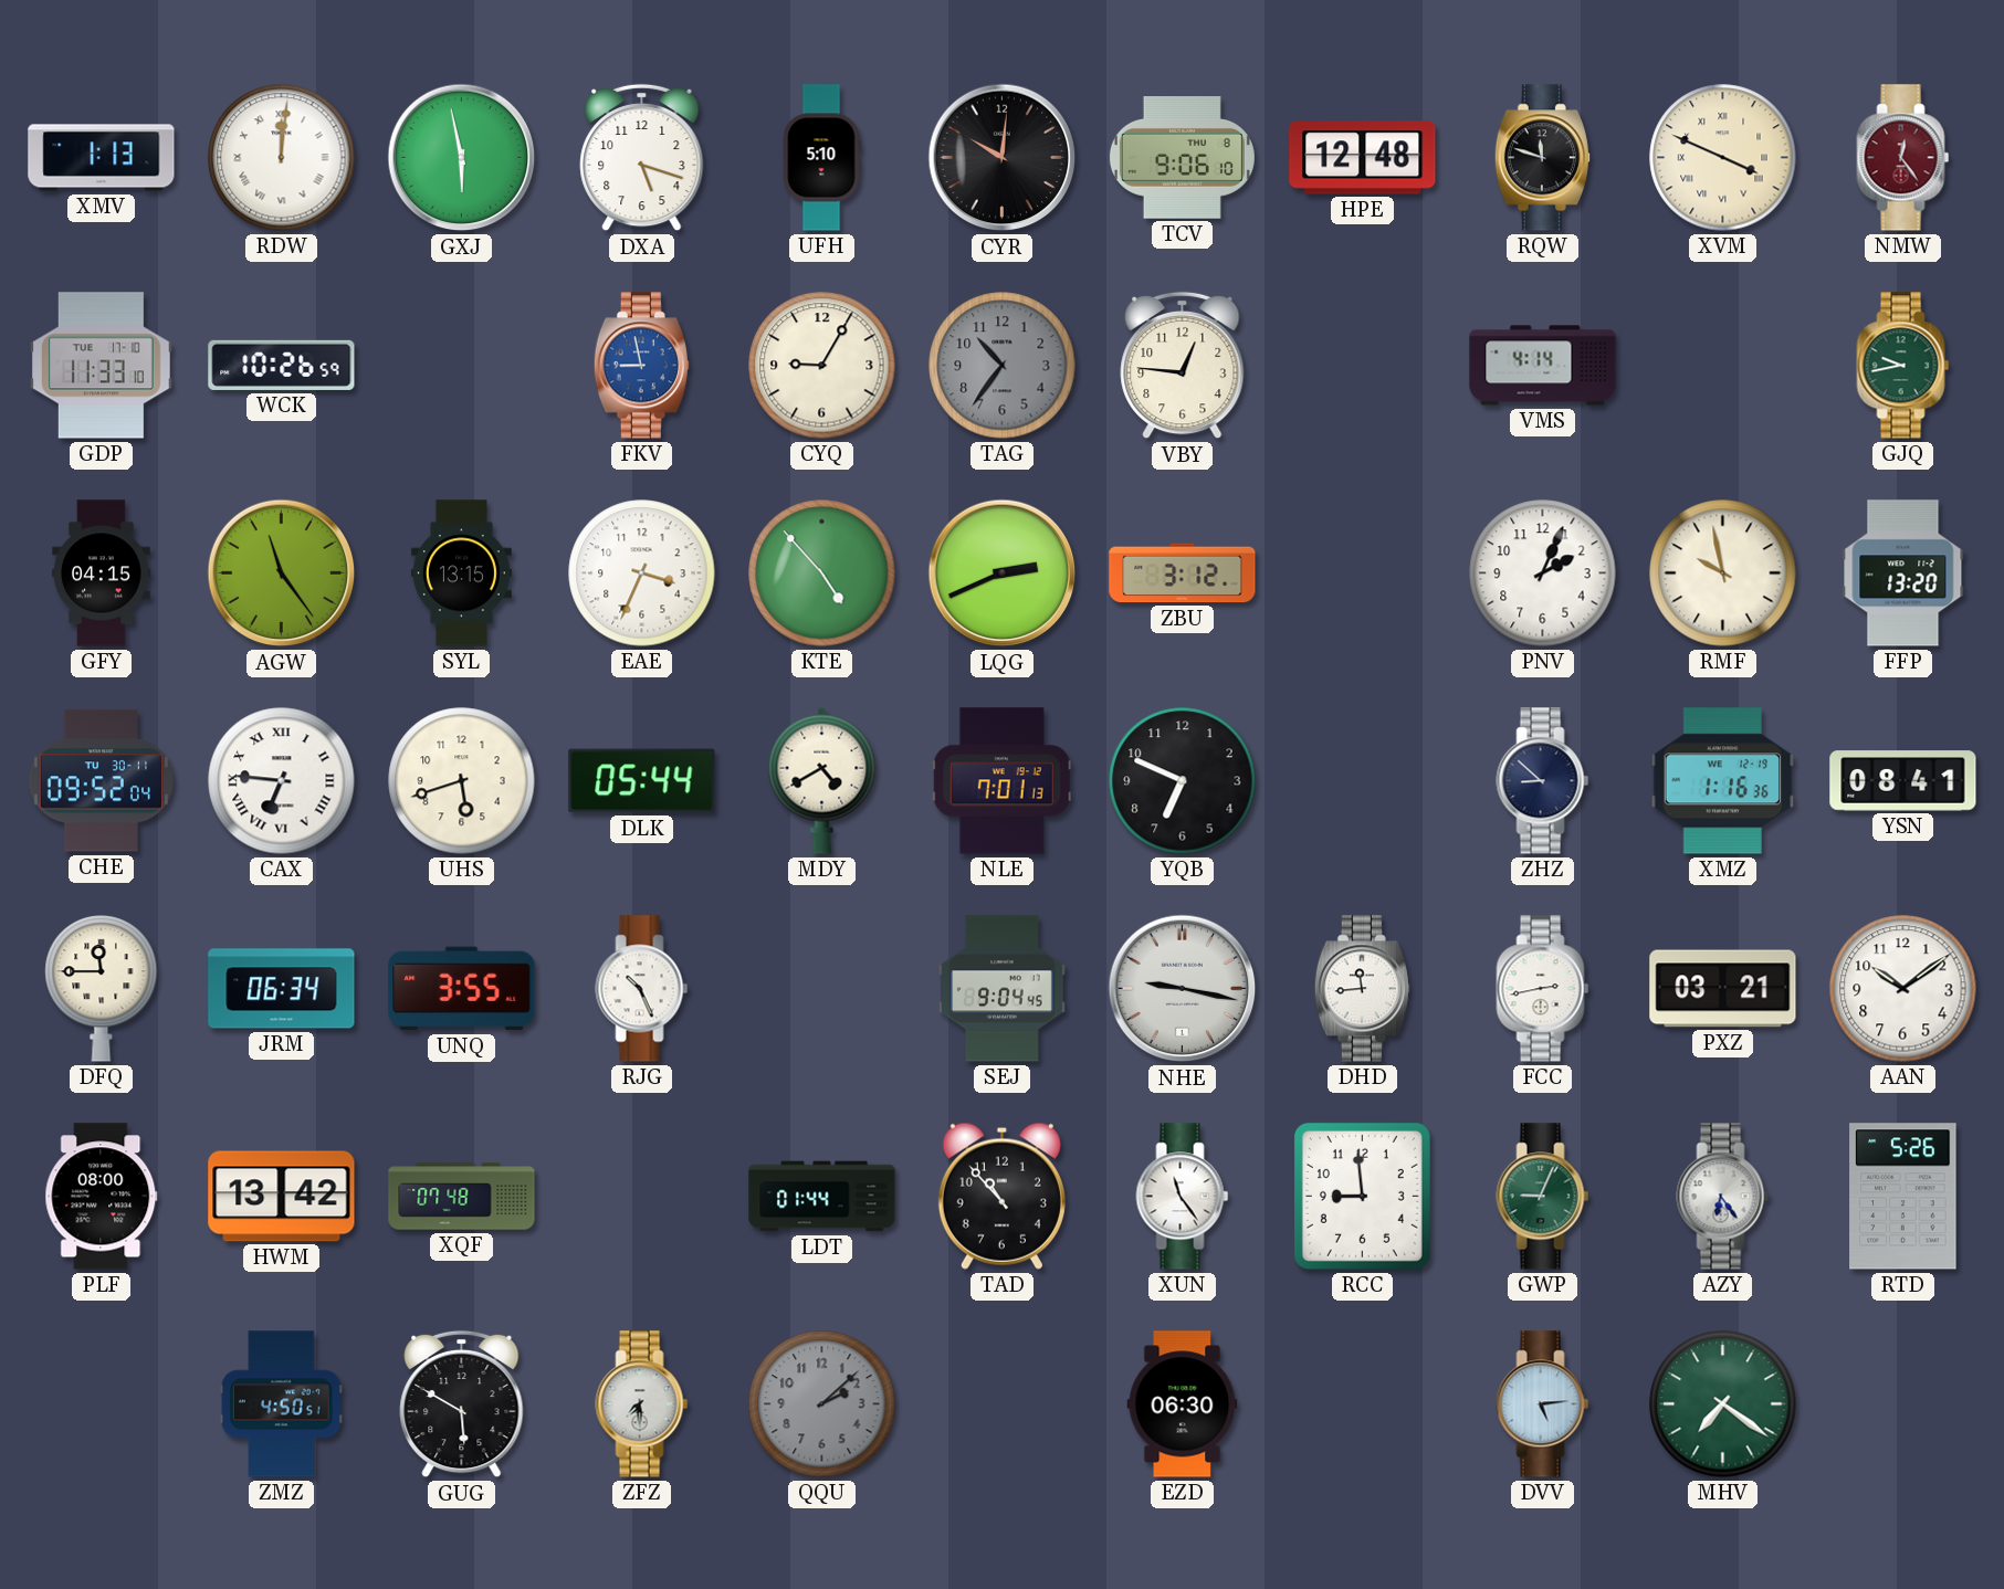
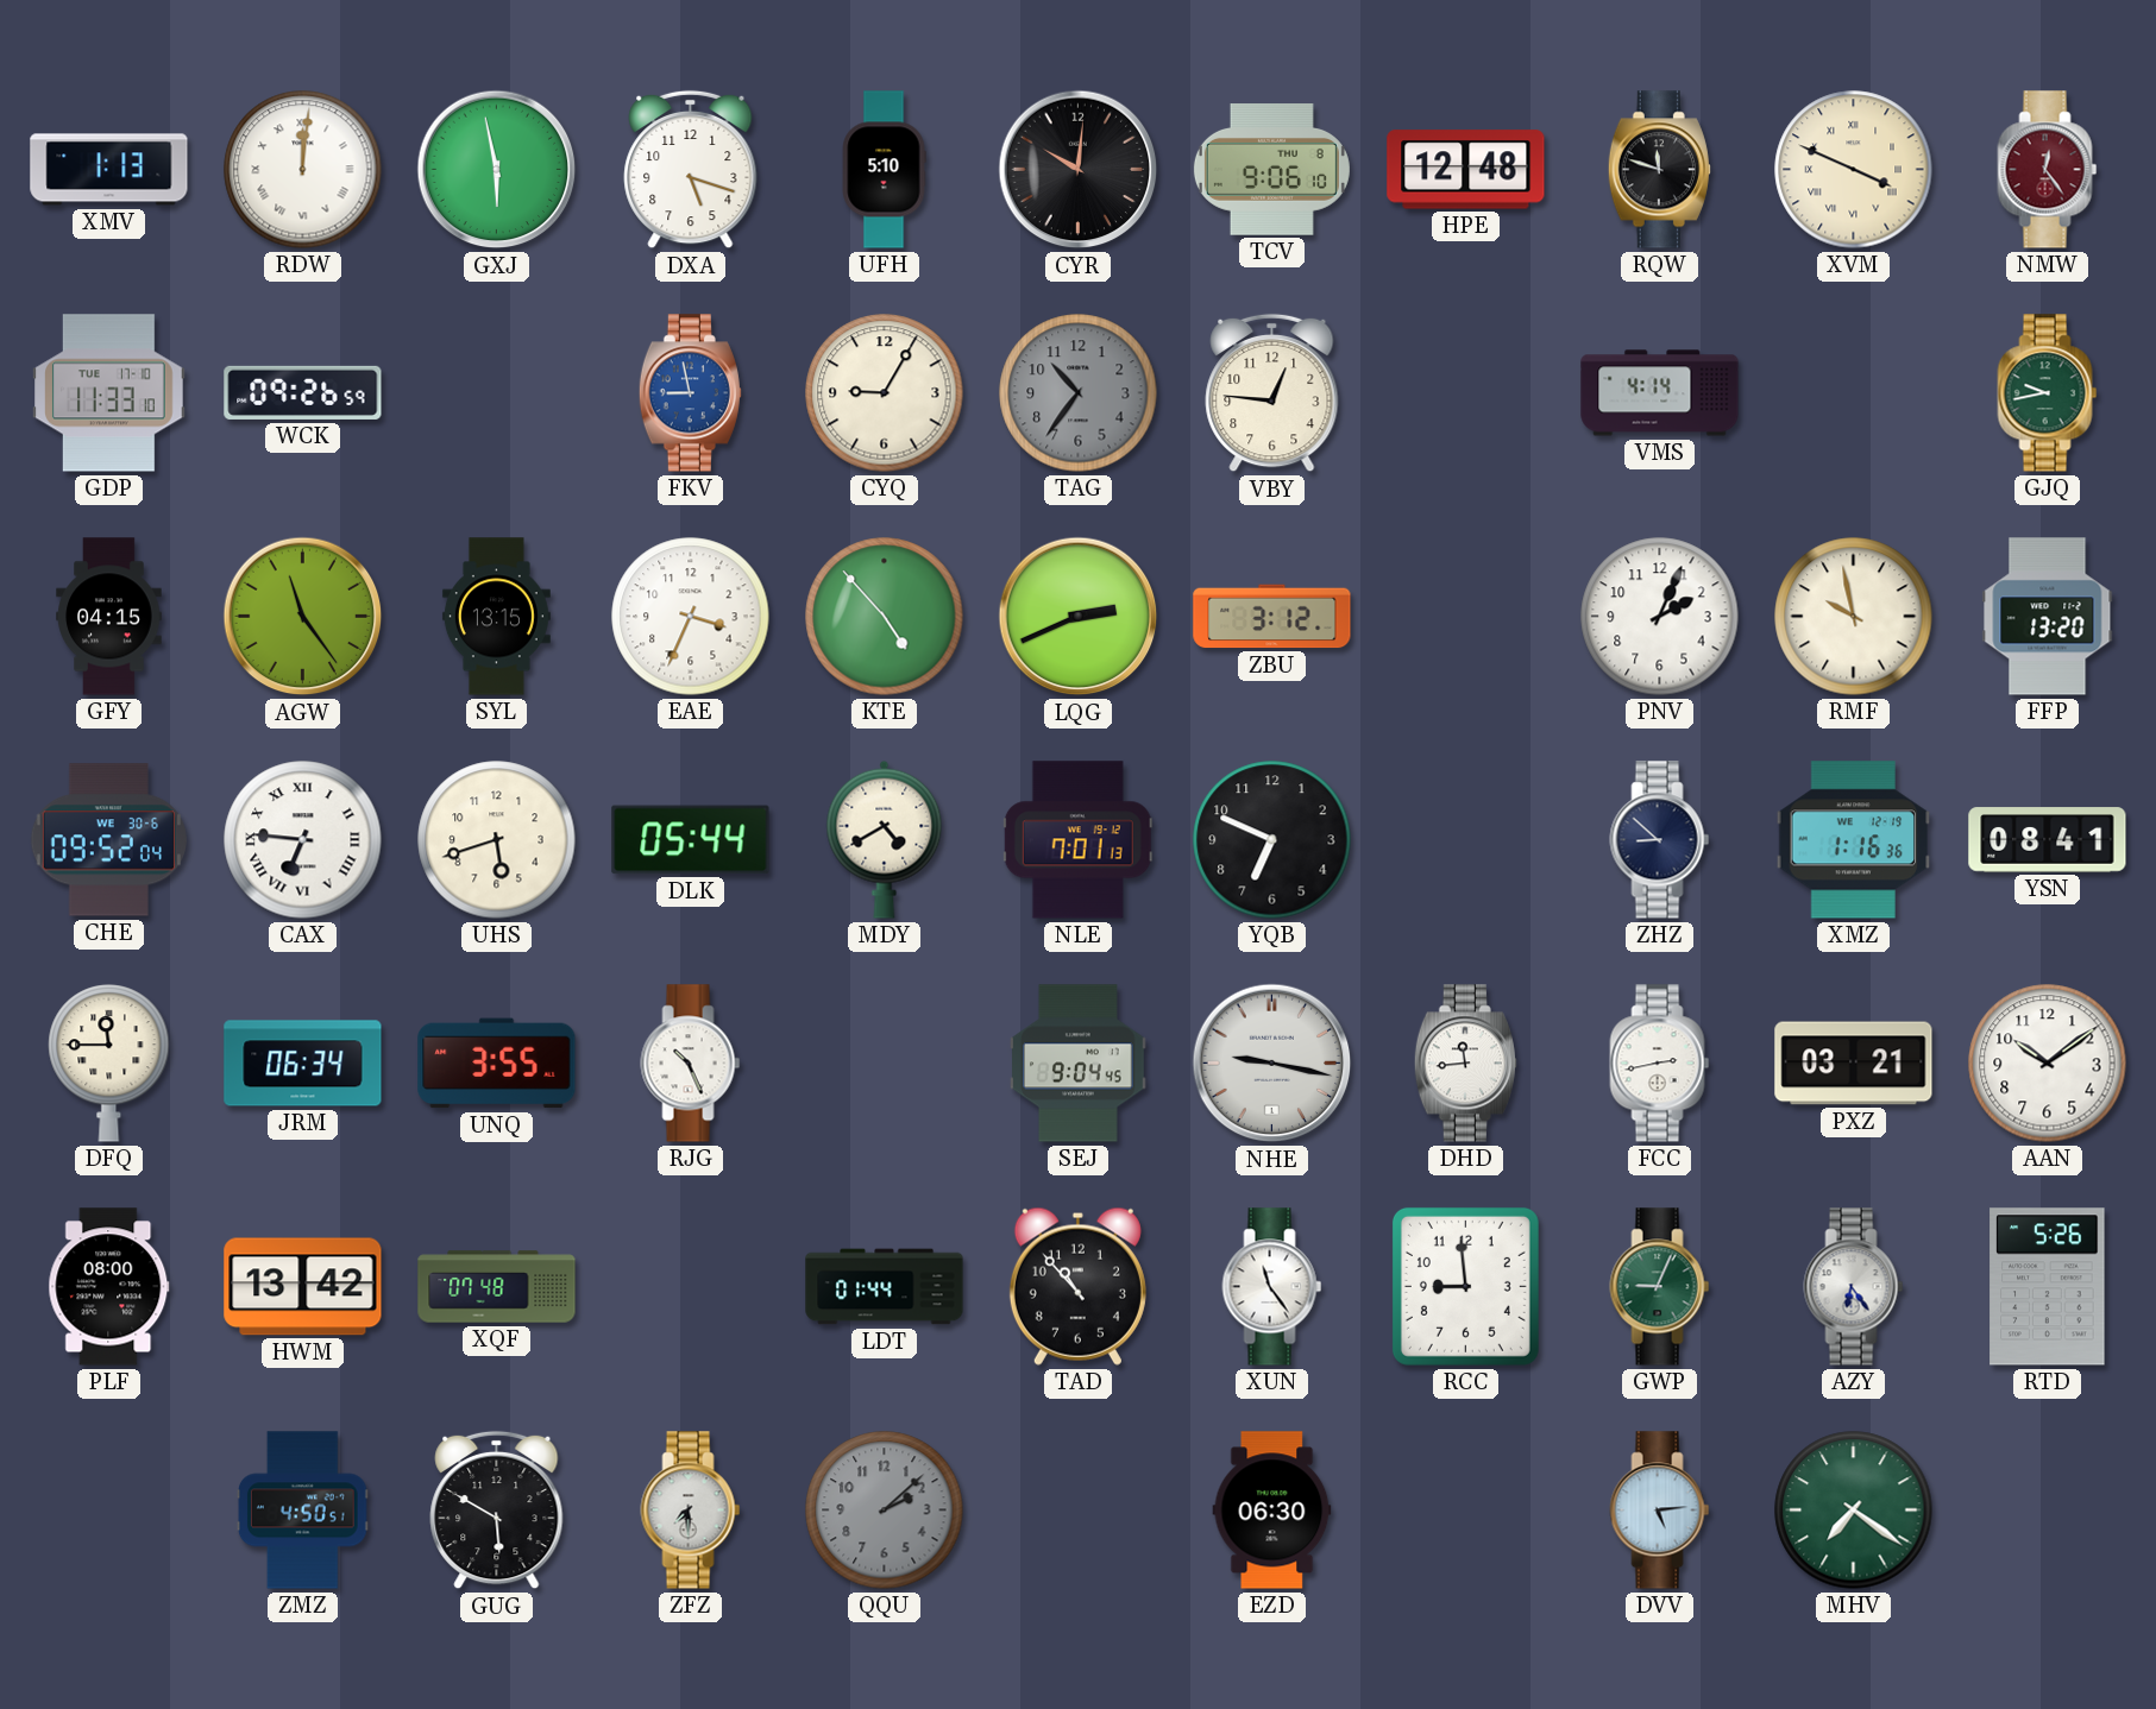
WCK: 10:26 -> 09:26 (303, 392)
CHE date: TU 30-11 -> WE 30-6 (108, 840)
